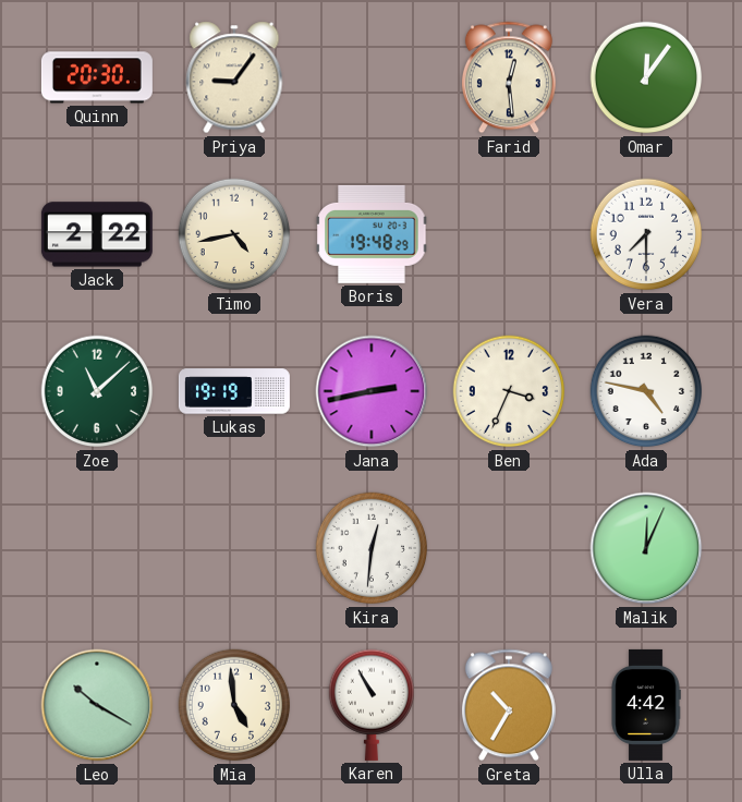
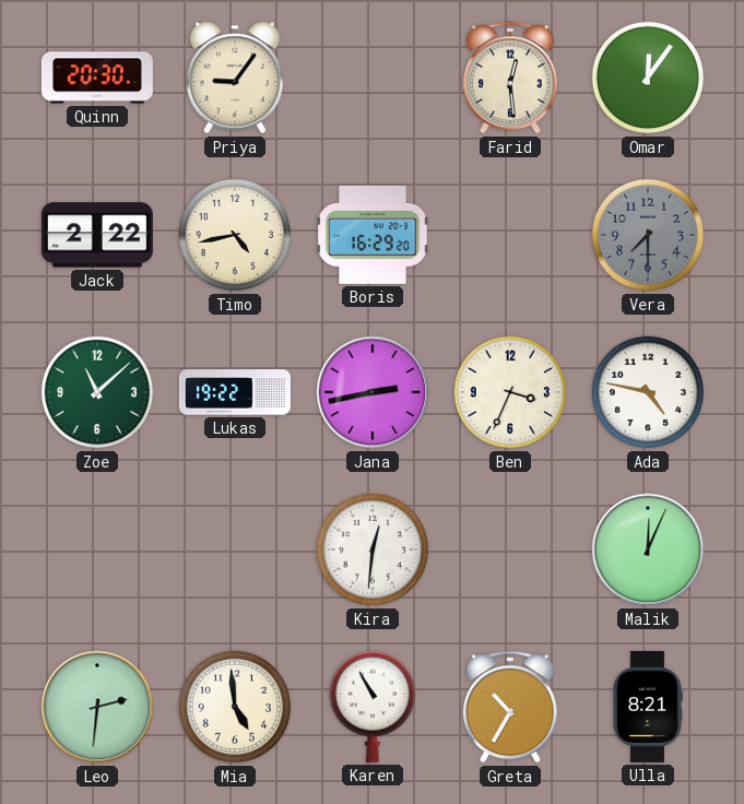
Boris: 19:48 -> 16:29 (373, 235)
Vera dial: white -> grey (648, 235)
Lukas: 19:19 -> 19:22 (235, 392)
Leo: 10:20 -> 2:31 (97, 707)
Ulla: 4:42 -> 8:21 (648, 707)
